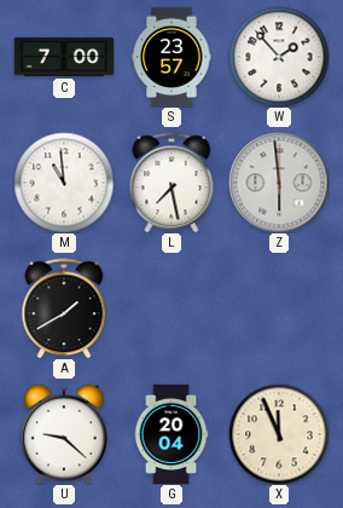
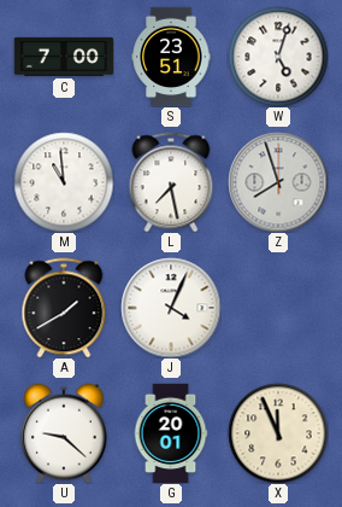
S: 23:57 -> 23:51 (171, 57)
W: 1:53 -> 5:03 (278, 57)
Z: 5:59 -> 7:57 (278, 182)
J: none -> 4:04 (171, 308)
G: 20:04 -> 20:01 (171, 433)
